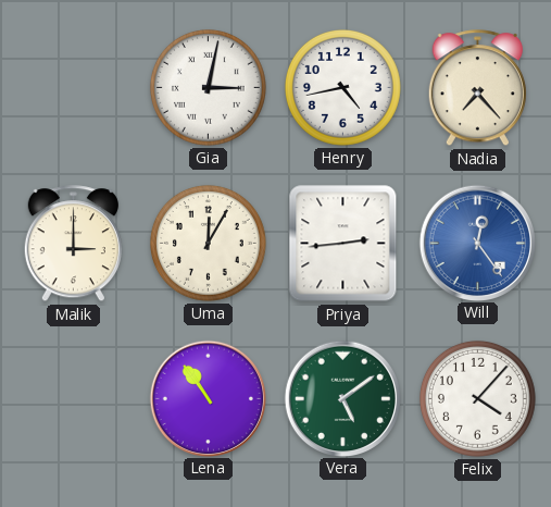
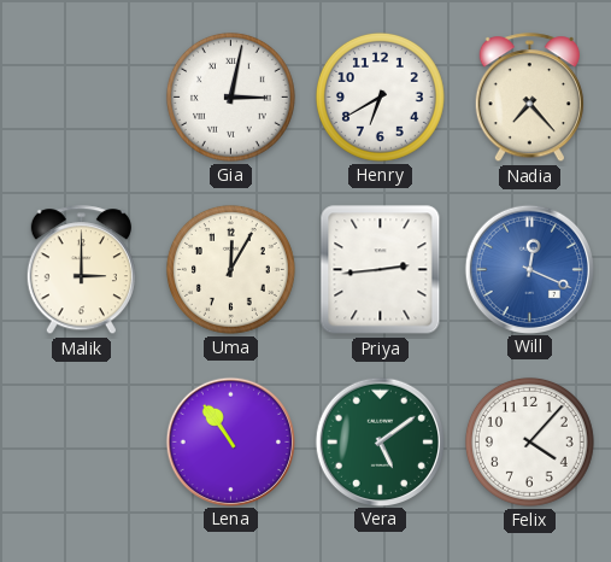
Henry: 4:43 -> 6:40 (380, 96)
Will: 12:24 -> 12:19 (529, 269)
